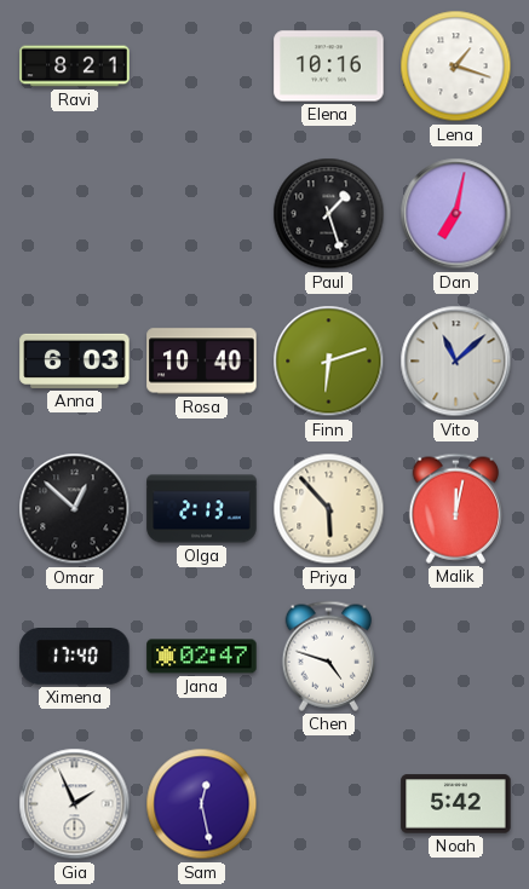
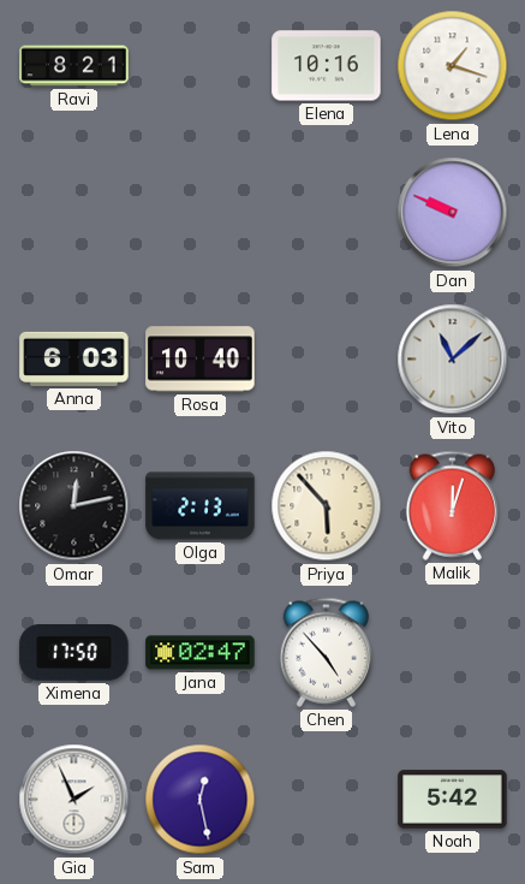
Paul: 1:27 -> none (329, 214)
Dan: 7:02 -> 9:49 (453, 213)
Finn: 6:12 -> none (329, 362)
Omar: 12:52 -> 12:13 (74, 506)
Malik: 12:02 -> 12:03 (452, 505)
Ximena: 17:40 -> 17:50 (74, 653)
Chen: 4:48 -> 4:53 (326, 652)
